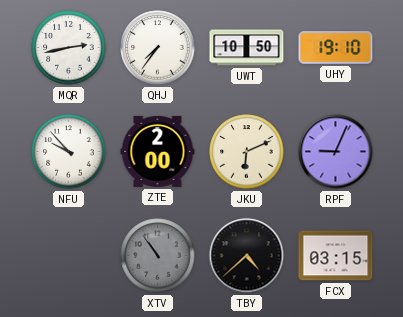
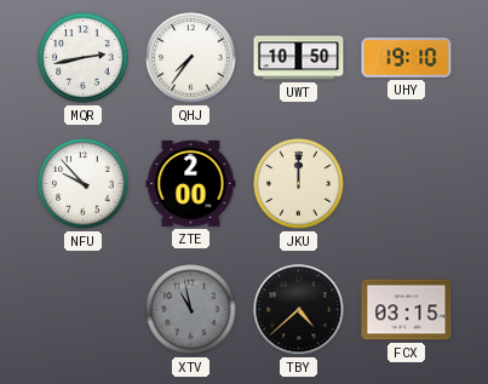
JKU: 6:11 -> 12:00 (299, 184)
RPF: 9:04 -> none (336, 152)
XTV: 10:54 -> 10:58 (191, 310)
